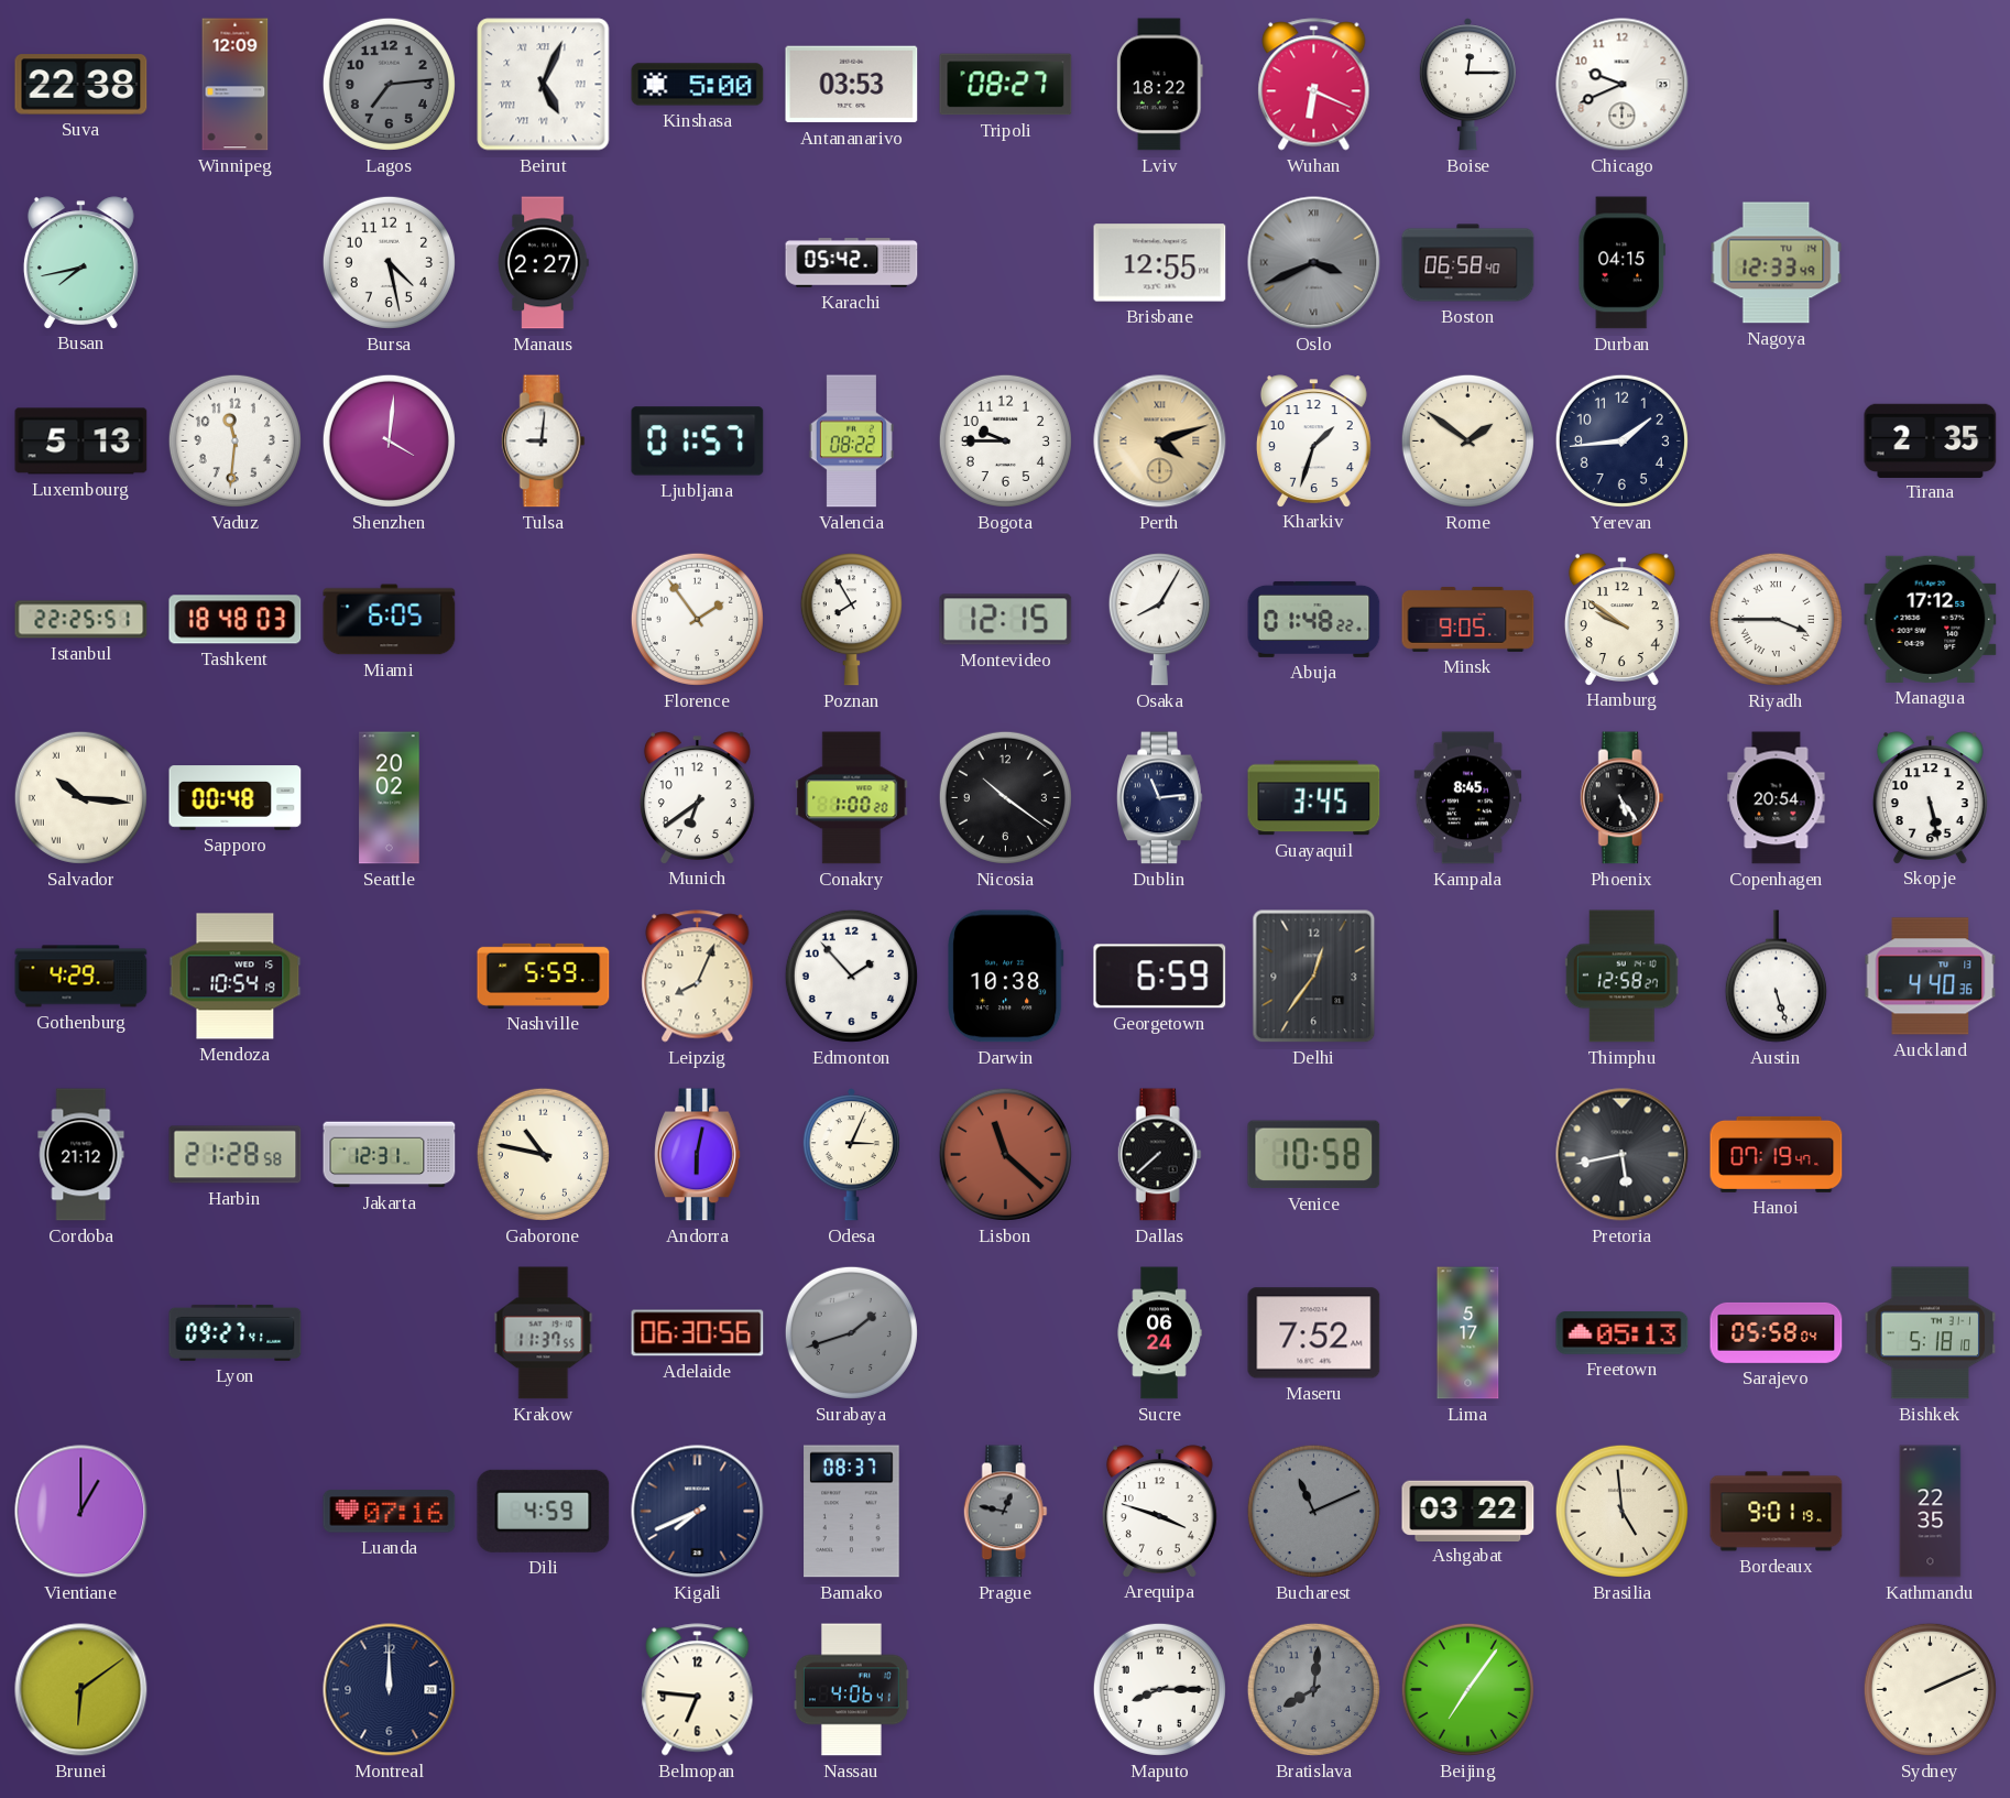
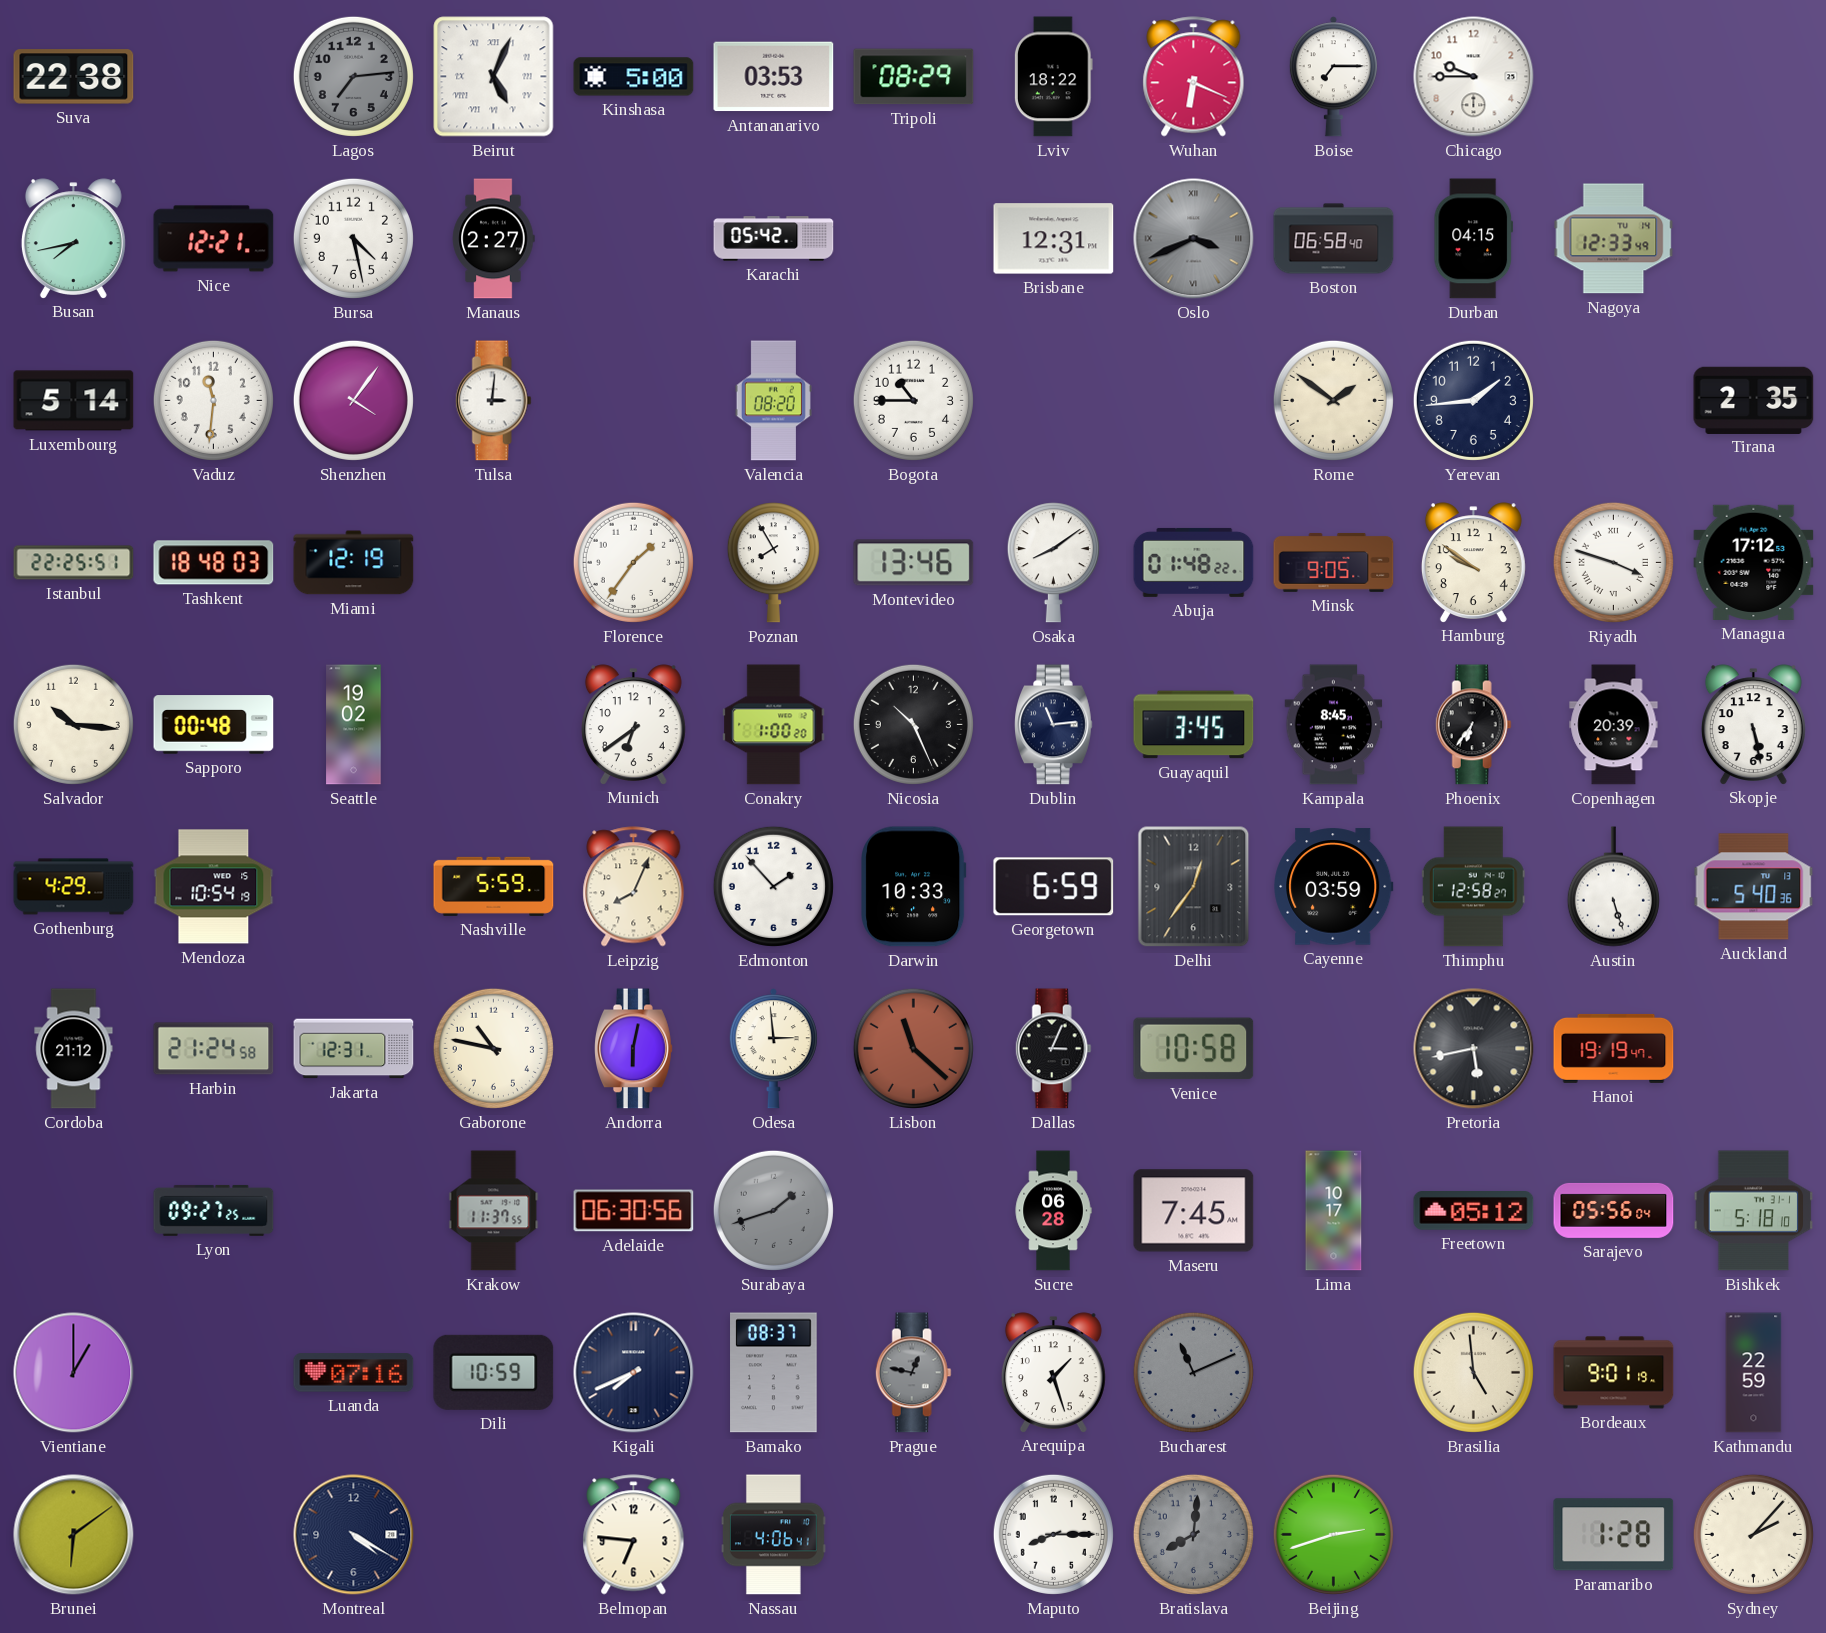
Winnipeg: 12:09 -> none (236, 85)
Tripoli: 08:27 -> 08:29 (914, 77)
Boise: 12:15 -> 7:15 (1333, 77)
Chicago: 9:41 -> 9:45 (1474, 77)
Nice: none -> 12:21 (214, 239)
Brisbane: 12:55 -> 12:31 (1054, 239)
Luxembourg: 5:13 -> 5:14 (74, 401)
Shenzhen: 4:01 -> 4:06 (353, 400)
Tulsa: 9:01 -> 3:01 (493, 401)
Ljubljana: 01:57 -> none (698, 442)
Valencia: 08:22 -> 08:20 (773, 401)
Bogota: 9:45 -> 10:45 (913, 400)
Perth: 4:12 -> none (1160, 442)
Kharkiv: 1:33 -> none (1313, 440)
Miami: 6:05 -> 12:19 (354, 563)
Florence: 1:54 -> 1:36 (633, 562)
Montevideo: 12:15 -> 13:46 (914, 563)
Osaka: 8:05 -> 8:09 (1053, 563)
Riyadh: 3:45 -> 3:48 (1613, 562)
Salvador numerals: Roman -> Arabic (73, 724)
Seattle: 20:02 -> 19:02 (354, 725)
Nicosia: 10:21 -> 10:26 (913, 724)
Phoenix: 5:24 -> 6:36 (1473, 725)
Copenhagen: 20:54 -> 20:39 (1614, 725)
Darwin: 10:38 -> 10:33 (914, 887)
Cayenne: none -> 03:59 (1334, 887)
Auckland: 4:40 -> 5:40 (1754, 887)
Harbin: 21:28 -> 21:24 (214, 1049)
Odesa: 3:04 -> 2:59 (773, 1049)
Dallas: 7:38 -> 3:04 (1053, 1049)
Hanoi: 07:19 -> 19:19 (1614, 1048)
Lyon: 09:27:41 -> 09:27:25 (214, 1210)
Sucre: 06:24 -> 06:28 (1053, 1211)
Maseru: 7:52 -> 7:45 (1194, 1211)
Lima: 5:17 -> 10:17 (1334, 1211)
Freetown: 05:13 -> 05:12 (1474, 1211)
Sarajevo: 05:58 -> 05:56 (1614, 1210)
Dili: 4:59 -> 10:59 (494, 1372)
Arequipa: 3:48 -> 1:27 (1053, 1372)
Ashgabat: 03:22 -> none (1468, 1511)
Kathmandu: 22:35 -> 22:59 (1754, 1373)
Montreal: 12:00 -> 4:20 (354, 1535)
Beijing: 7:06 -> 2:42 (1333, 1534)
Paramaribo: none -> 1:28 (1614, 1535)
Sydney: 2:11 -> 2:07 (1753, 1534)
